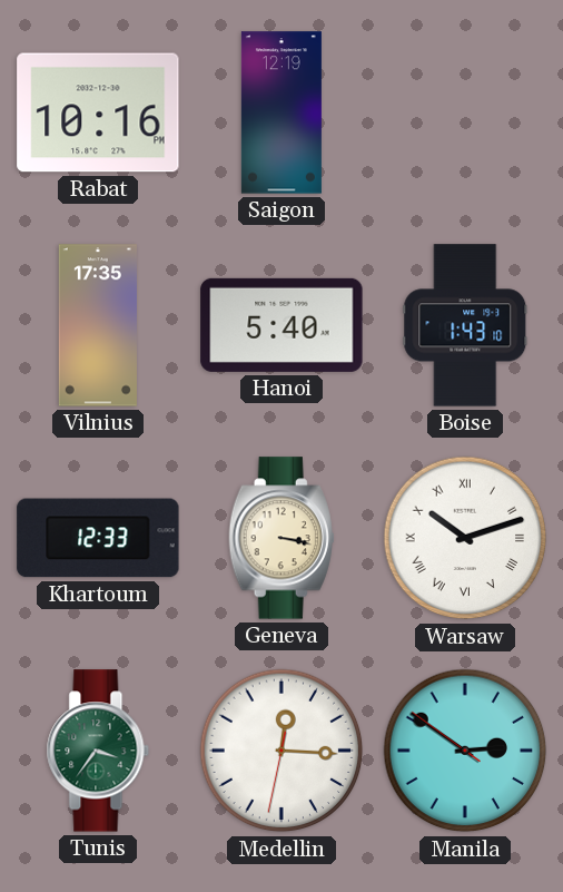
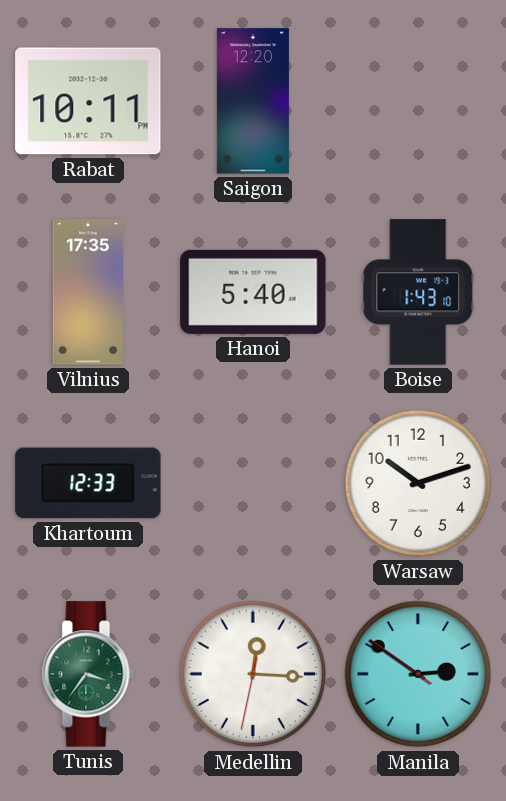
Rabat: 10:16 -> 10:11 (88, 101)
Saigon: 12:19 -> 12:20 (253, 101)
Geneva: 3:17 -> none (281, 538)
Warsaw numerals: Roman -> Arabic (418, 483)
